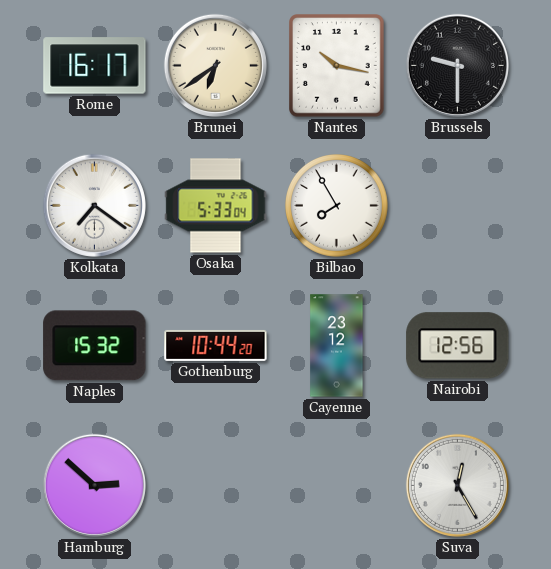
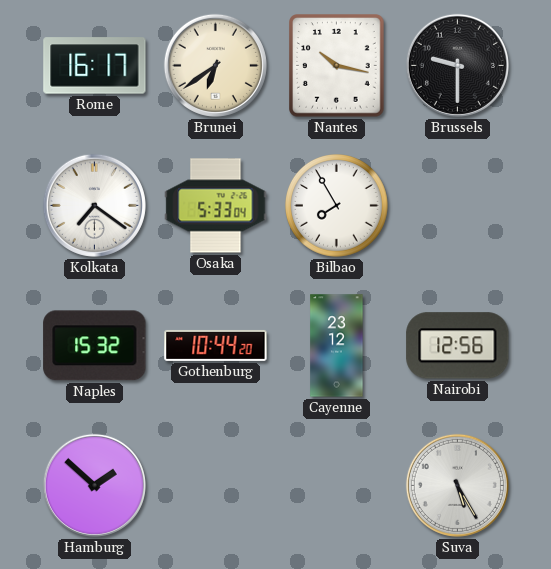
Hamburg: 2:52 -> 1:52 (94, 485)
Suva: 12:25 -> 5:25 (457, 485)
